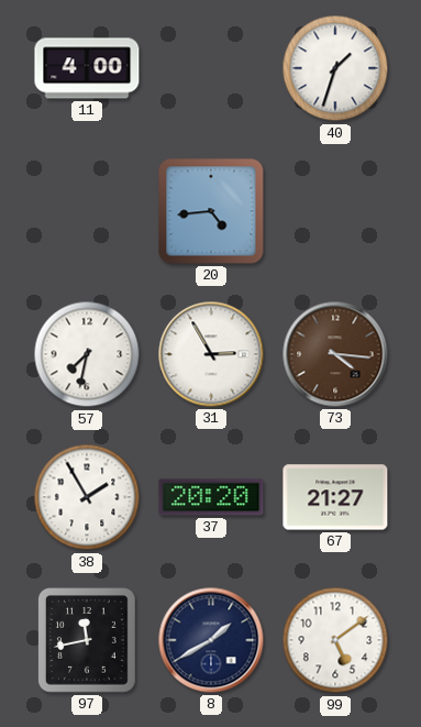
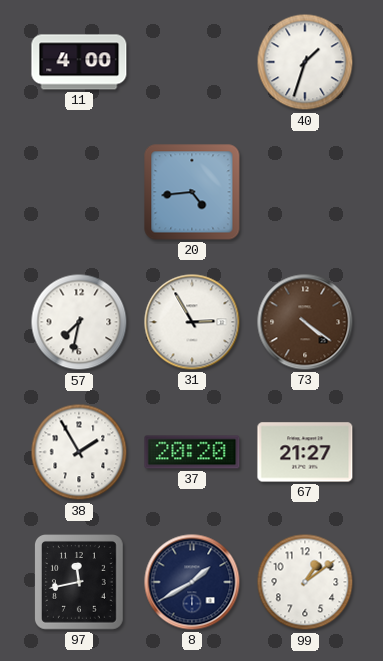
73: 4:16 -> 4:21 (305, 322)
99: 5:09 -> 1:09 (305, 582)
